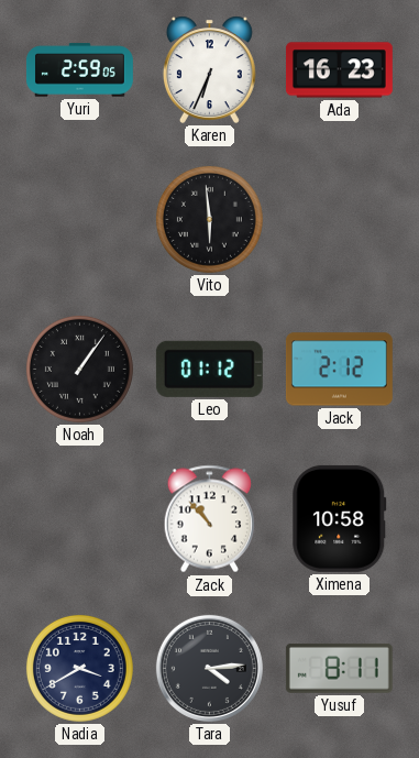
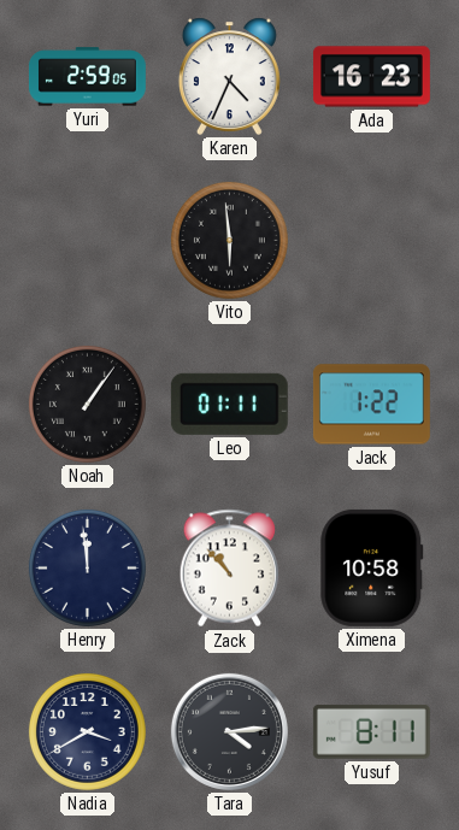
Karen: 6:34 -> 4:34 (229, 76)
Leo: 01:12 -> 01:11 (229, 404)
Jack: 2:12 -> 1:22 (371, 405)
Henry: none -> 11:59 (87, 567)
